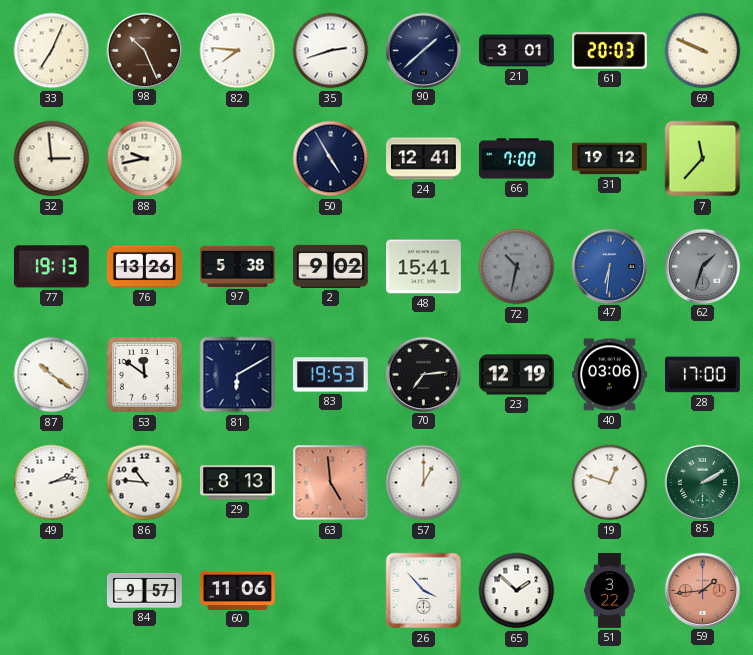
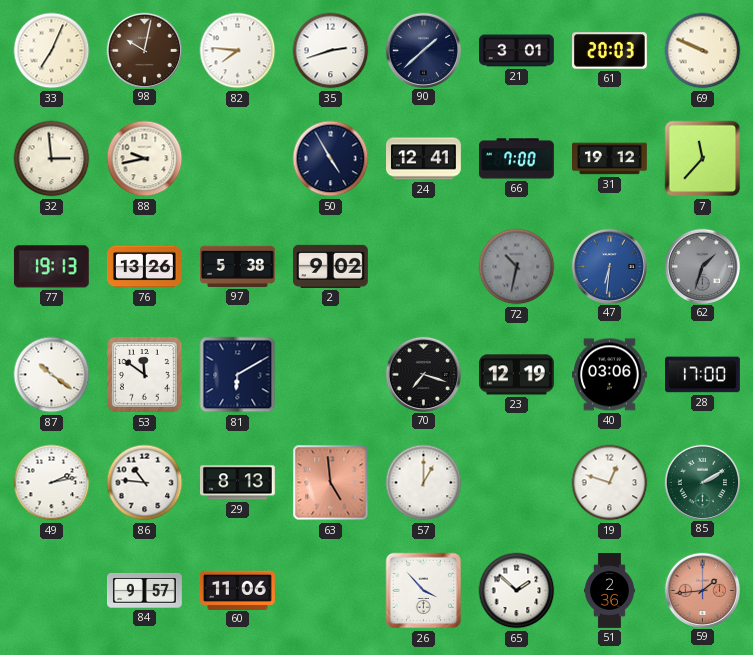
98: 10:26 -> 10:02 (144, 50)
48: 15:41 -> none (424, 267)
83: 19:53 -> none (330, 375)
70: 7:14 -> 7:18 (423, 374)
51: 3:22 -> 2:36 (609, 591)
